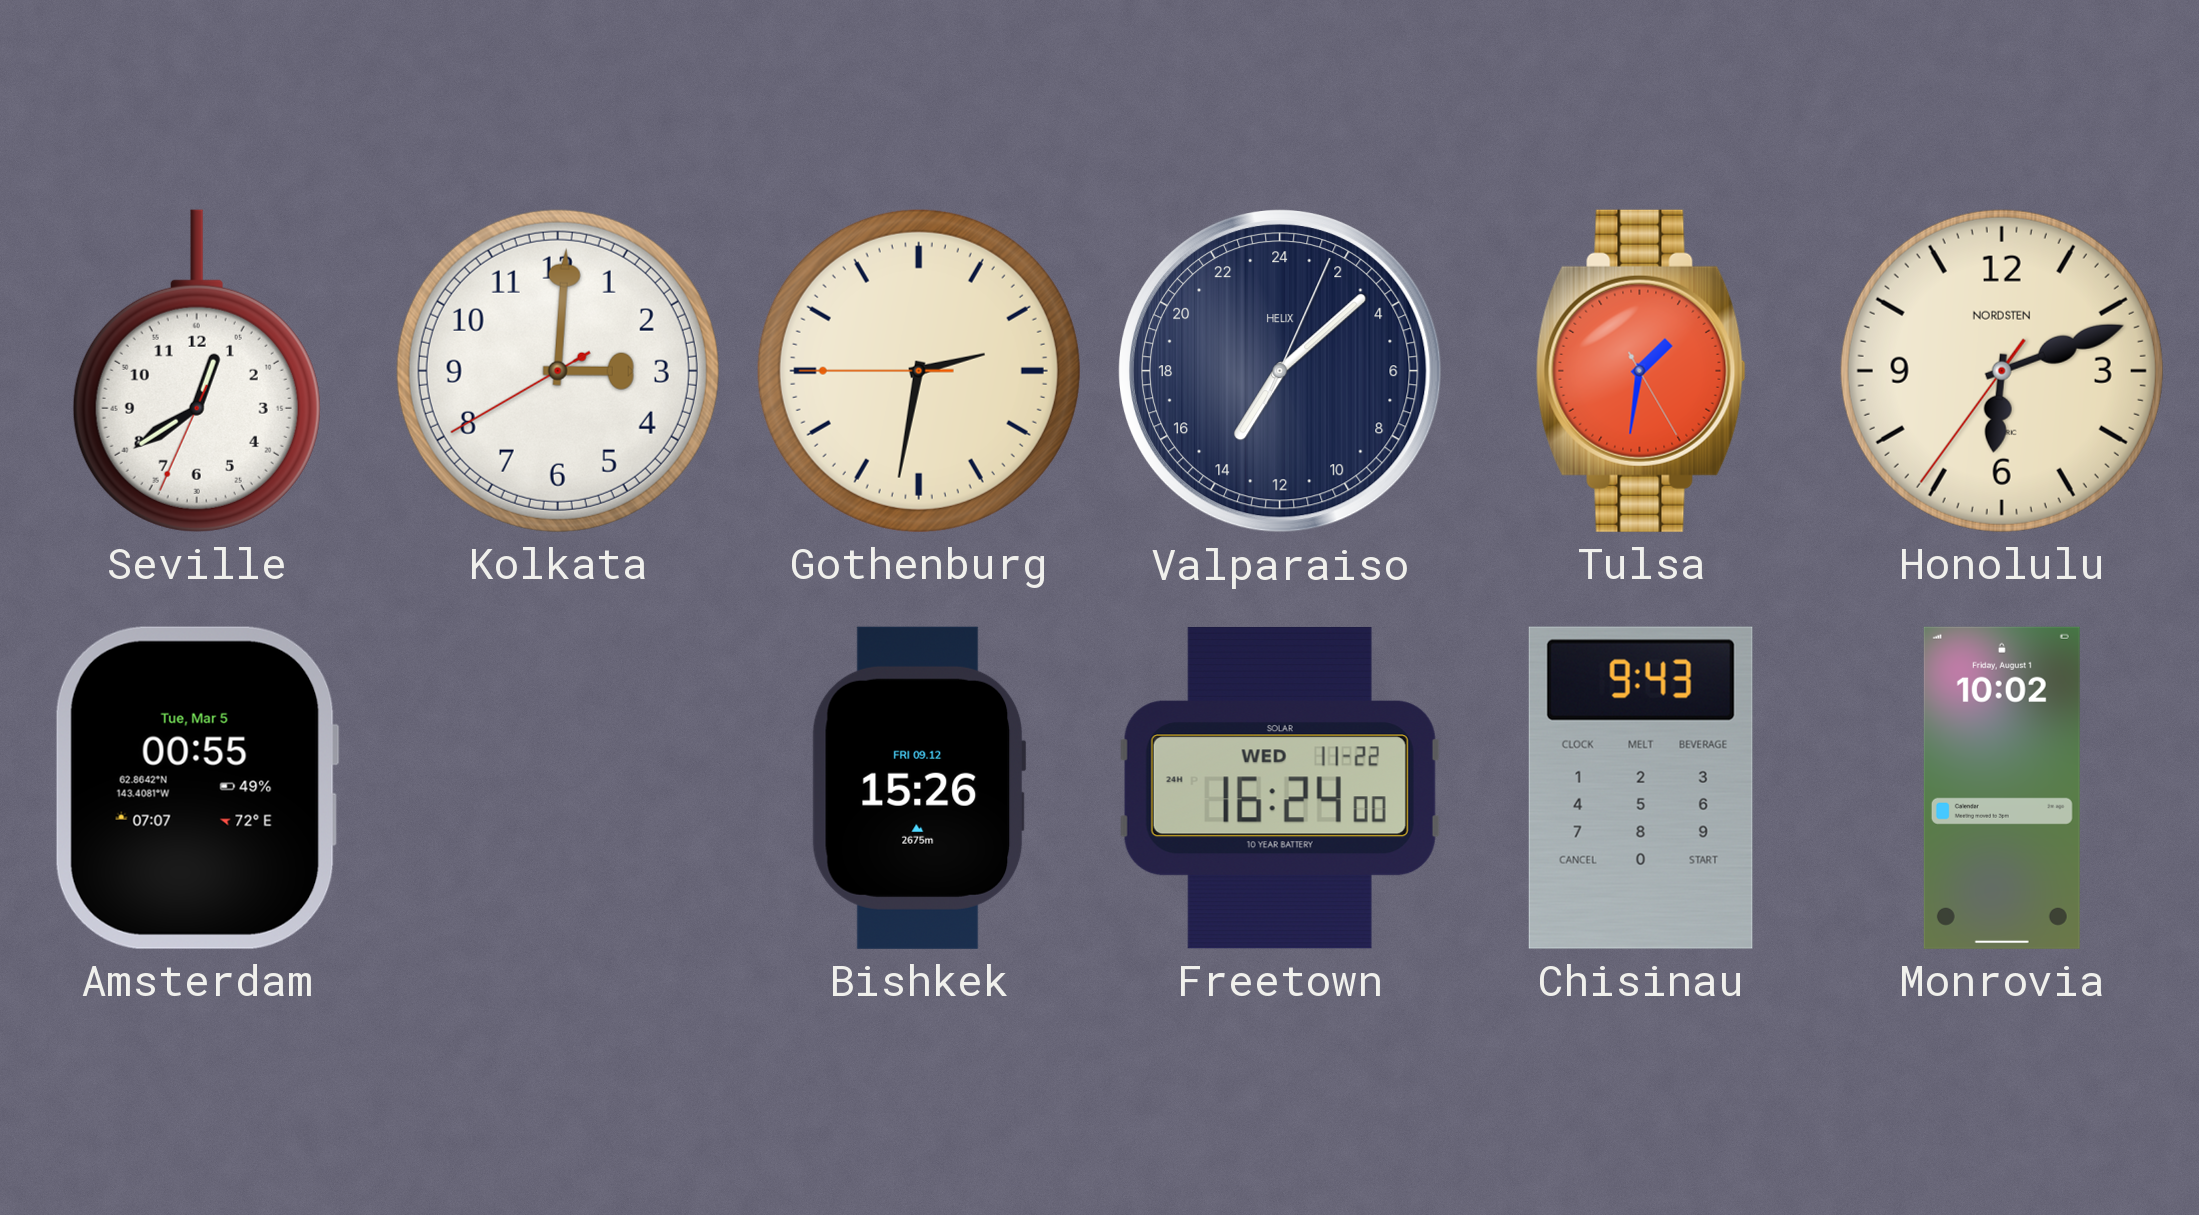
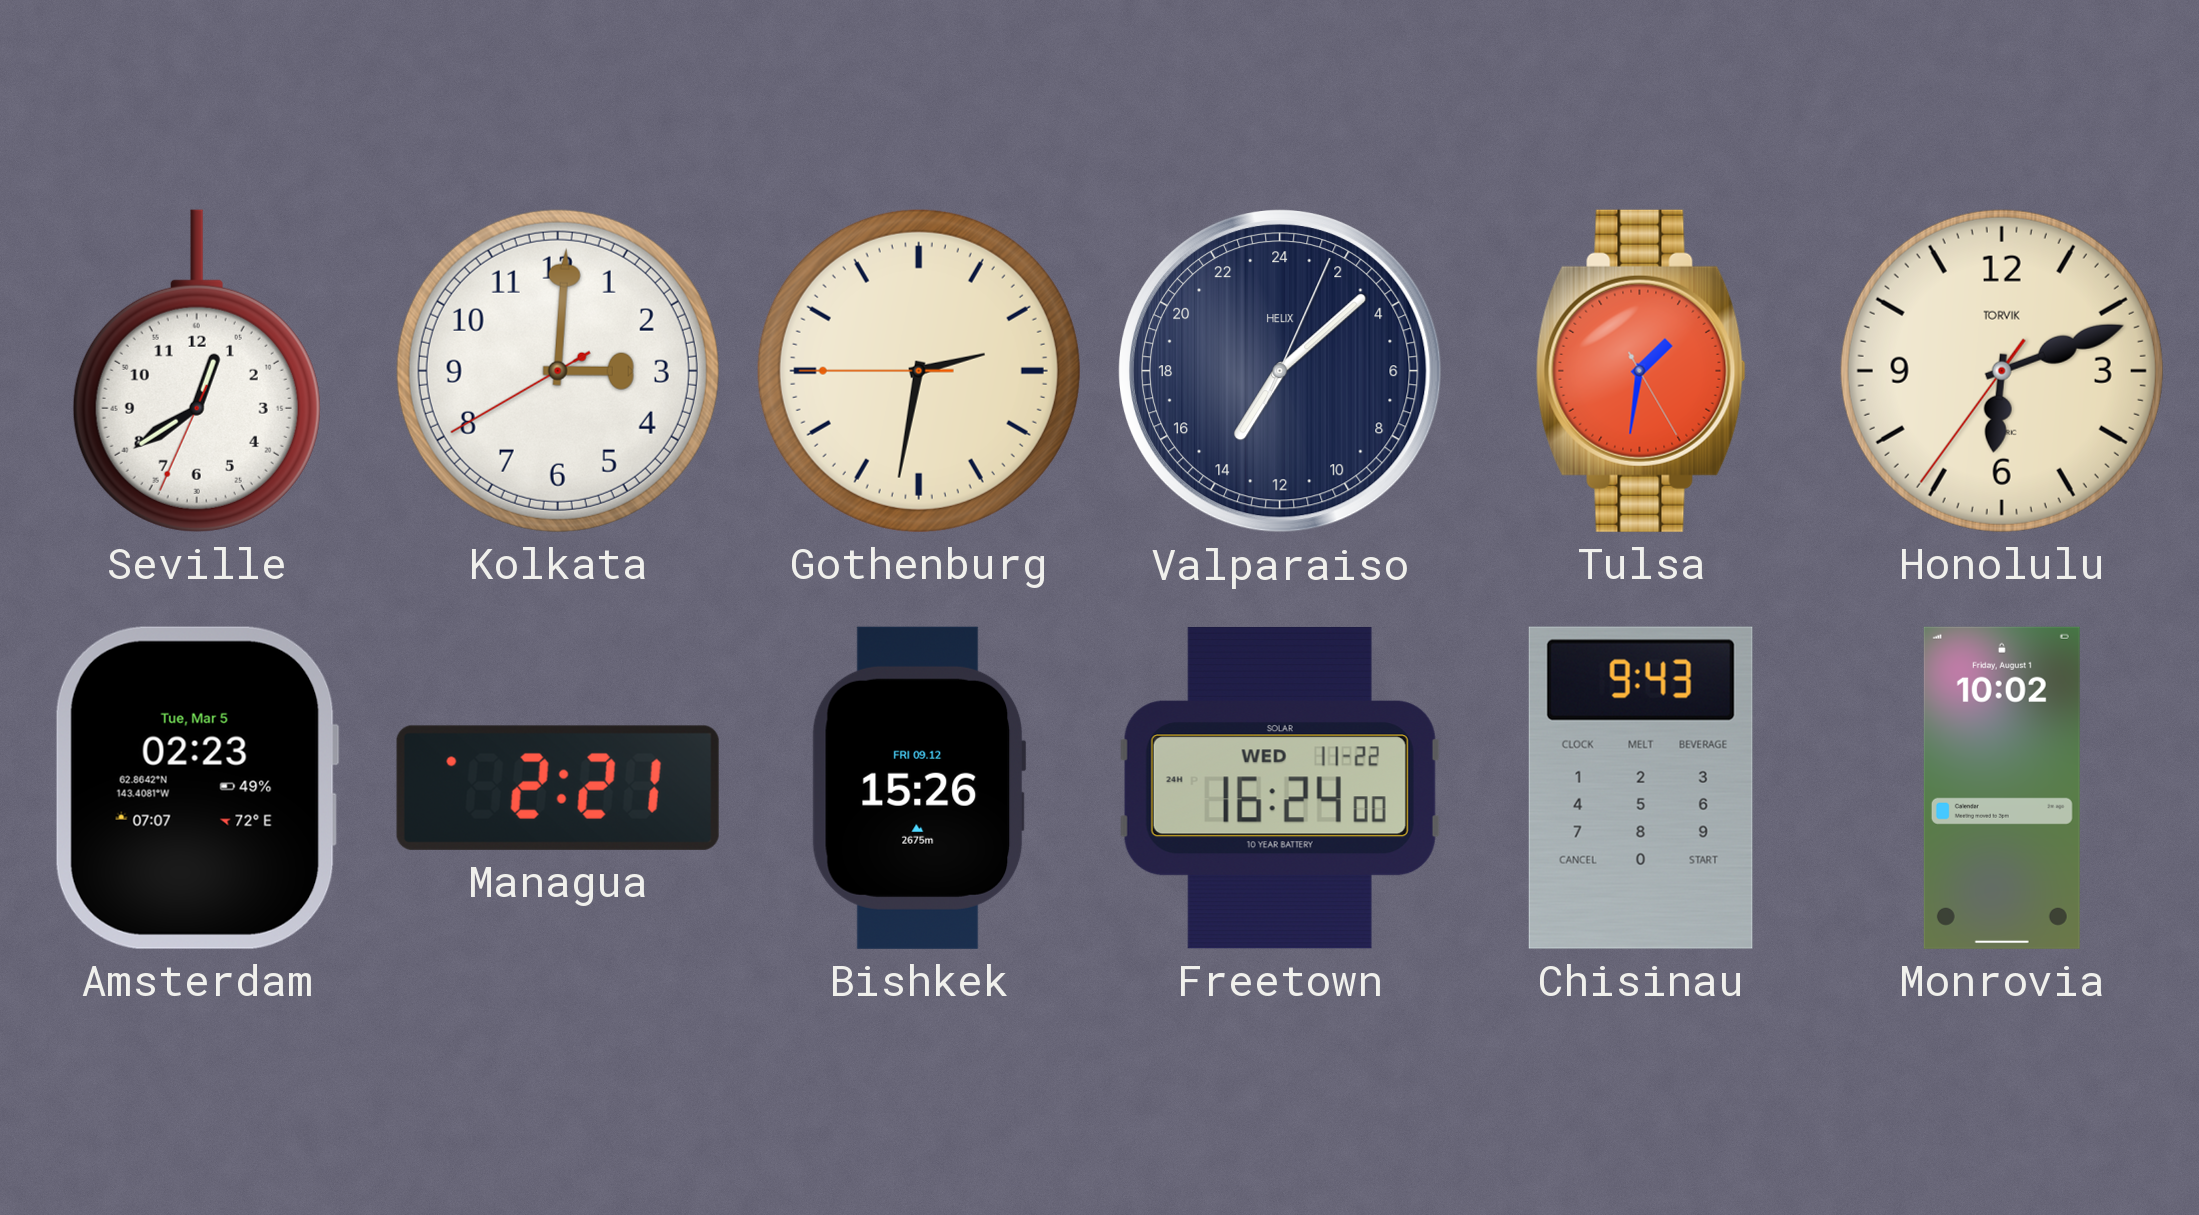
Honolulu brand: NORDSTEN -> TORVIK (2002, 371)
Amsterdam: 00:55 -> 02:23 (197, 788)
Managua: none -> 2:21 (558, 788)
